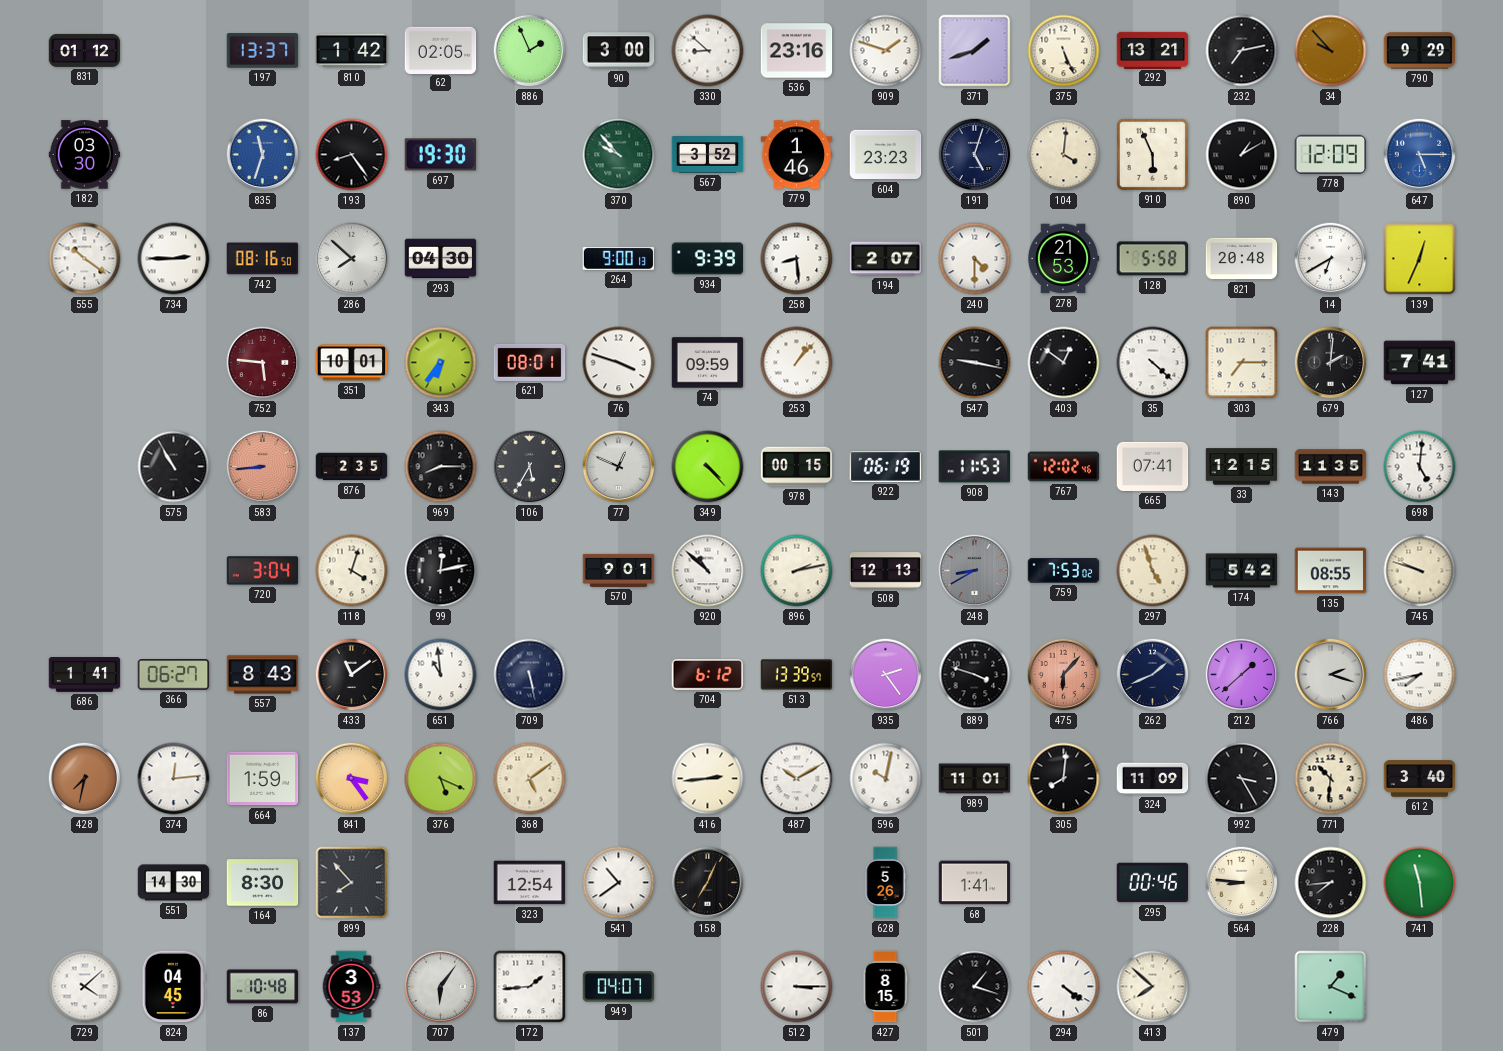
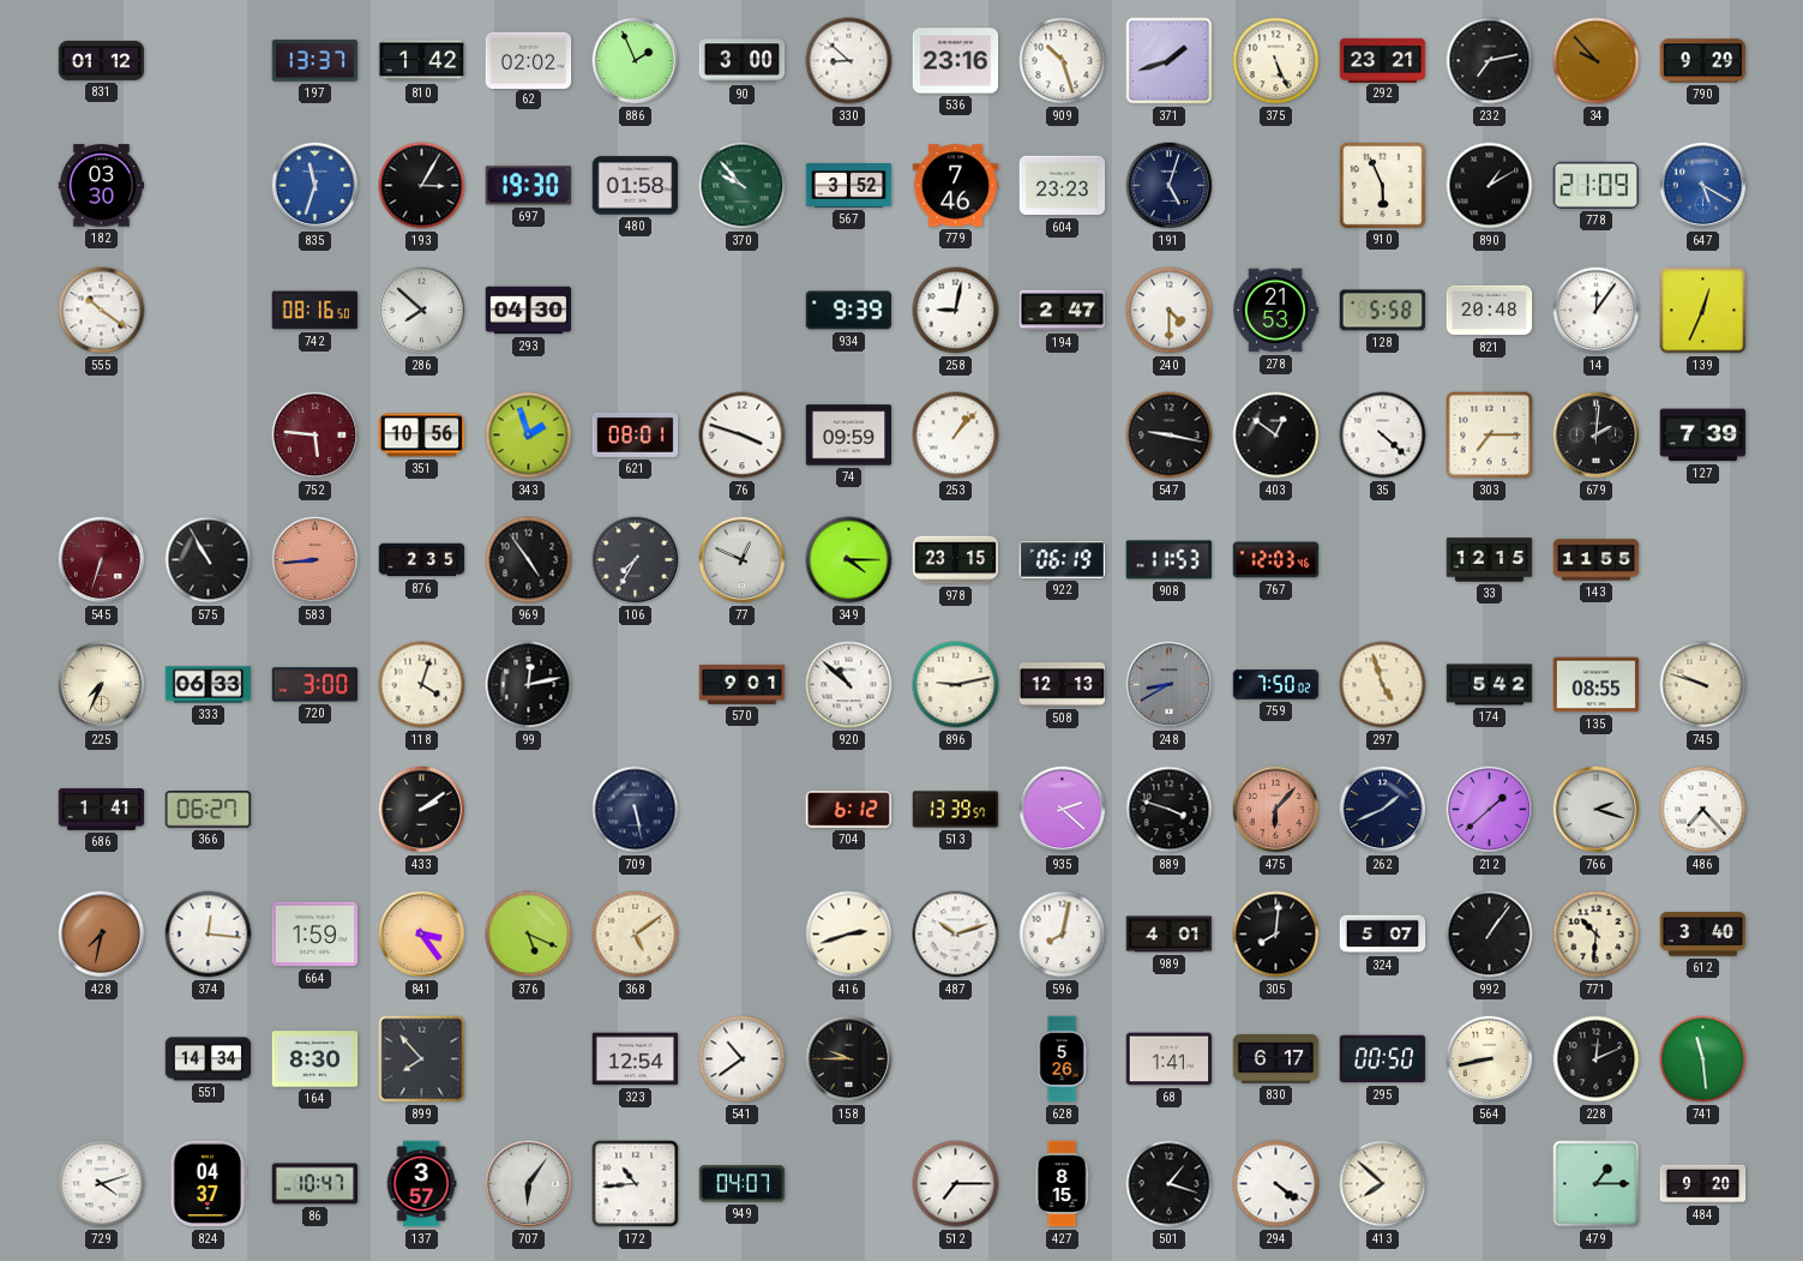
62: 02:05 -> 02:02 (529, 60)
909: 1:48 -> 10:27 (1063, 61)
292: 13:21 -> 23:21 (1383, 60)
193: 8:24 -> 3:05 (422, 186)
480: none -> 01:58 (636, 186)
779: 1:46 -> 7:46 (956, 186)
104: 4:01 -> none (1064, 155)
778: 12:09 -> 21:09 (1597, 185)
647: 5:15 -> 5:20 (1703, 186)
734: 2:45 -> none (174, 259)
264: 9:00 -> none (619, 258)
258: 8:29 -> 9:02 (956, 311)
194: 2:07 -> 2:47 (1063, 311)
14: 6:40 -> 12:06 (1597, 311)
351: 10:01 -> 10:56 (422, 436)
343: 6:36 -> 1:57 (529, 436)
127: 7:41 -> 7:39 (1703, 436)
545: none -> 6:33 (102, 560)
969: 8:15 -> 4:54 (529, 560)
106: 5:35 -> 7:35 (636, 560)
349: 4:23 -> 4:15 (849, 560)
978: 00:15 -> 23:15 (956, 560)
767: 12:02 -> 12:03 (1276, 560)
665: 07:41 -> none (1153, 466)
143: 11:35 -> 11:55 (1597, 560)
698: 5:01 -> none (1420, 467)
225: none -> 7:34 (102, 685)
333: none -> 06:33 (209, 685)
720: 3:04 -> 3:00 (315, 685)
896: 2:13 -> 9:13 (956, 685)
759: 7:53 -> 7:50 (1276, 685)
557: 8:43 -> none (263, 675)
433: 11:09 -> 2:09 (422, 810)
651: 10:59 -> none (441, 675)
935: 2:24 -> 2:22 (1063, 810)
486: 7:43 -> 7:23 (1703, 810)
374: 12:14 -> 12:16 (209, 935)
416: 2:44 -> 2:42 (849, 935)
487: 10:10 -> 10:12 (956, 935)
596: 10:02 -> 8:02 (1063, 935)
989: 11:01 -> 4:01 (1170, 935)
324: 11:09 -> 5:07 (1383, 935)
992: 3:25 -> 1:06 (1490, 935)
551: 14:30 -> 14:34 (209, 1059)
158: 7:04 -> 9:45 (849, 1059)
830: none -> 6:17 (1276, 1059)
295: 00:46 -> 00:50 (1383, 1059)
564: 8:46 -> 8:43 (1490, 1059)
228: 7:44 -> 12:11 (1597, 1059)
729: 4:08 -> 4:12 (102, 1184)
824: 04:45 -> 04:37 (208, 1184)
86: 10:48 -> 10:47 (315, 1184)
137: 3:53 -> 3:57 (421, 1184)
172: 1:44 -> 10:44 (636, 1184)
512: 3:15 -> 7:15 (956, 1184)
479: 1:19 -> 1:15 (1597, 1184)
484: none -> 9:20 (1703, 1184)
